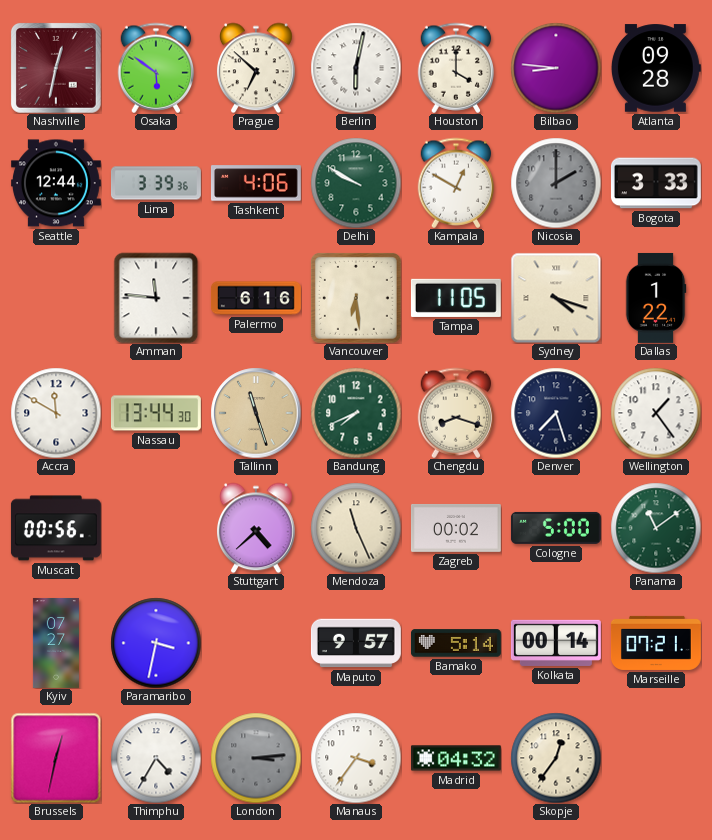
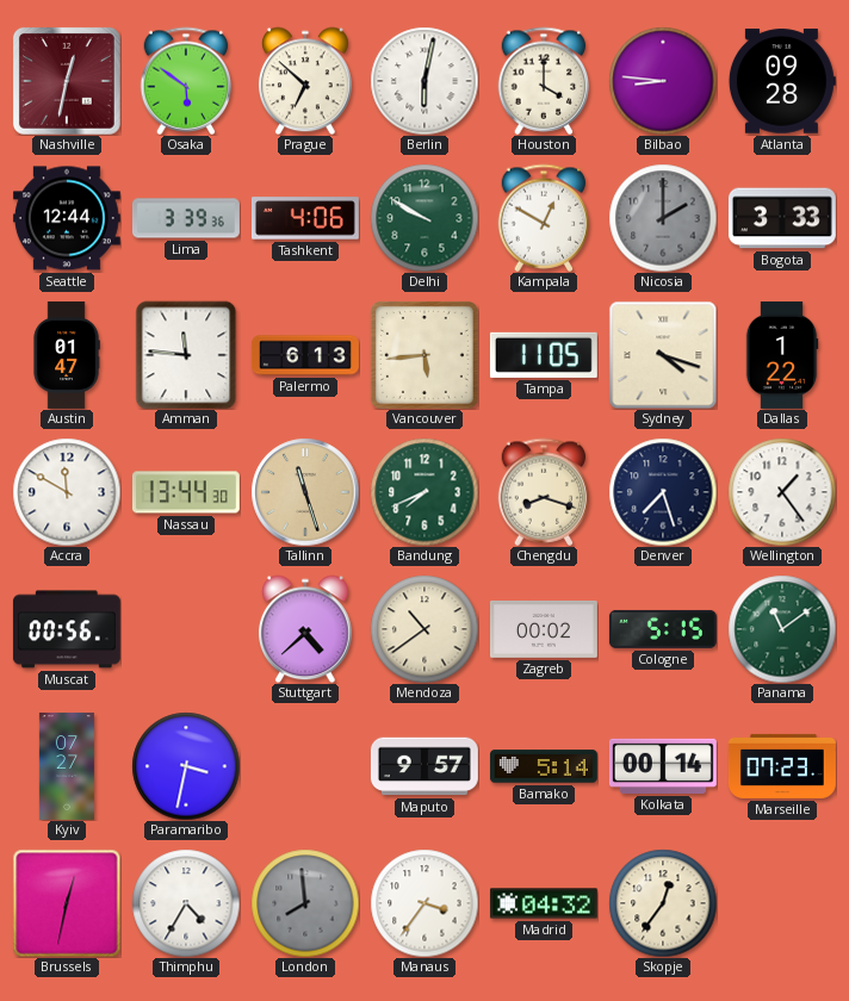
Austin: none -> 01:47 (67, 355)
Palermo: 6:16 -> 6:13 (305, 355)
Vancouver: 6:29 -> 5:44 (424, 355)
Mendoza: 11:26 -> 10:39 (424, 629)
Cologne: 5:00 -> 5:15 (663, 629)
Marseille: 07:21 -> 07:23 (782, 766)
London: 3:14 -> 7:59 (305, 903)
